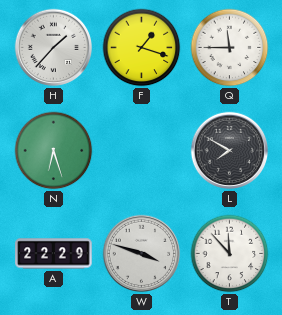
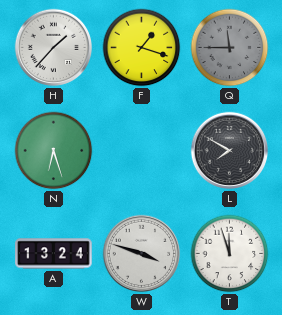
Q dial: white -> grey (230, 48)
A: 22:29 -> 13:24 (54, 254)
T: 11:53 -> 11:57 (230, 254)
